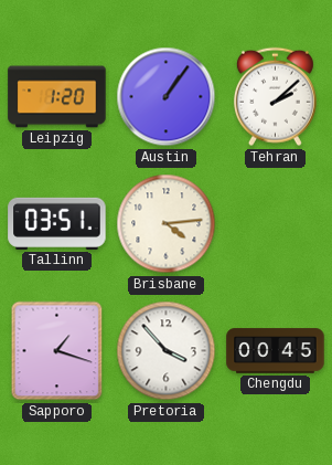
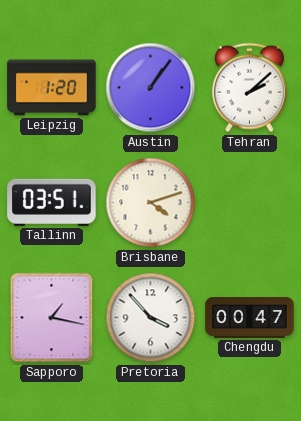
Brisbane: 4:14 -> 4:12 (151, 203)
Sapporo: 1:18 -> 1:17 (52, 318)
Chengdu: 00:45 -> 00:47 (250, 318)
